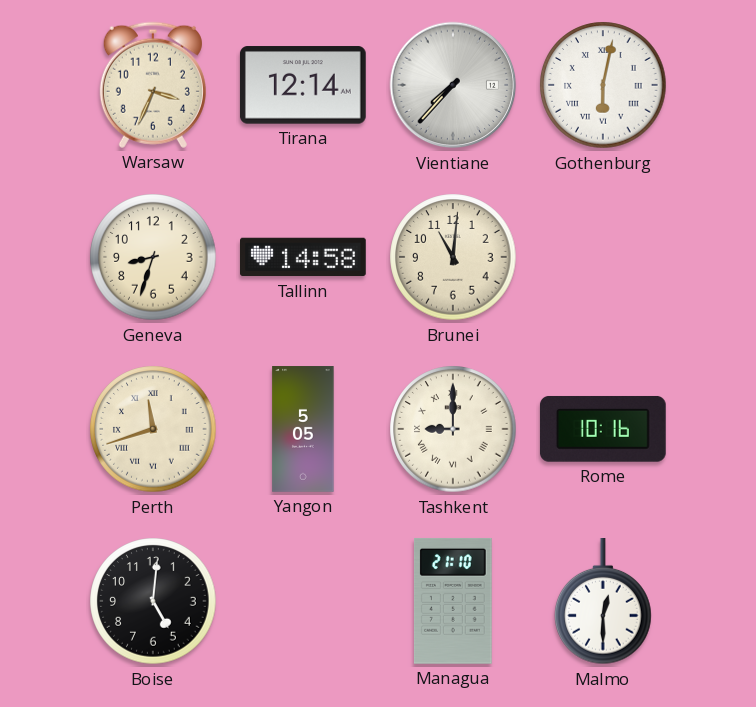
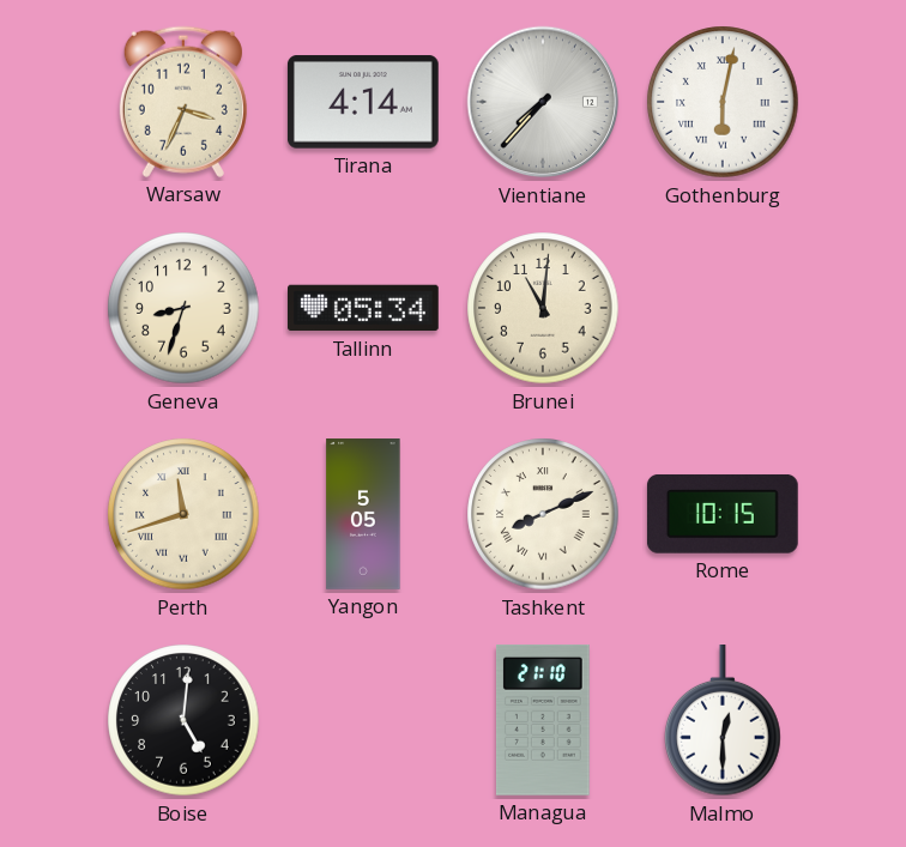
Tirana: 12:14 -> 4:14 (363, 102)
Tallinn: 14:58 -> 05:34 (364, 308)
Tashkent: 9:00 -> 8:11 (543, 514)
Rome: 10:16 -> 10:15 (723, 514)
